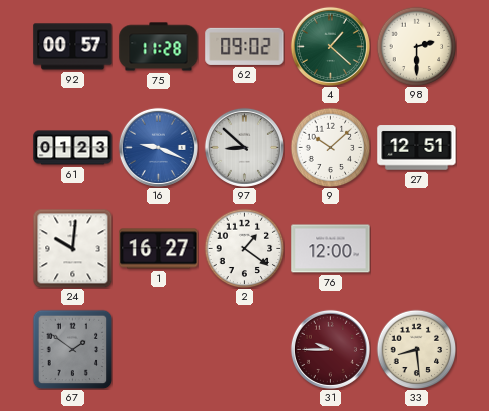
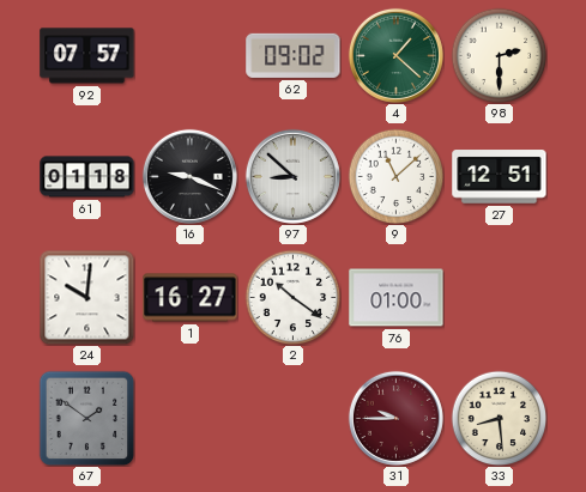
92: 00:57 -> 07:57 (87, 56)
75: 11:28 -> none (159, 47)
61: 01:23 -> 01:18 (87, 177)
16 dial: blue -> black (189, 176)
9: 10:08 -> 11:08 (395, 176)
2: 1:21 -> 10:21 (292, 297)
76: 12:00 -> 01:00 (397, 298)
